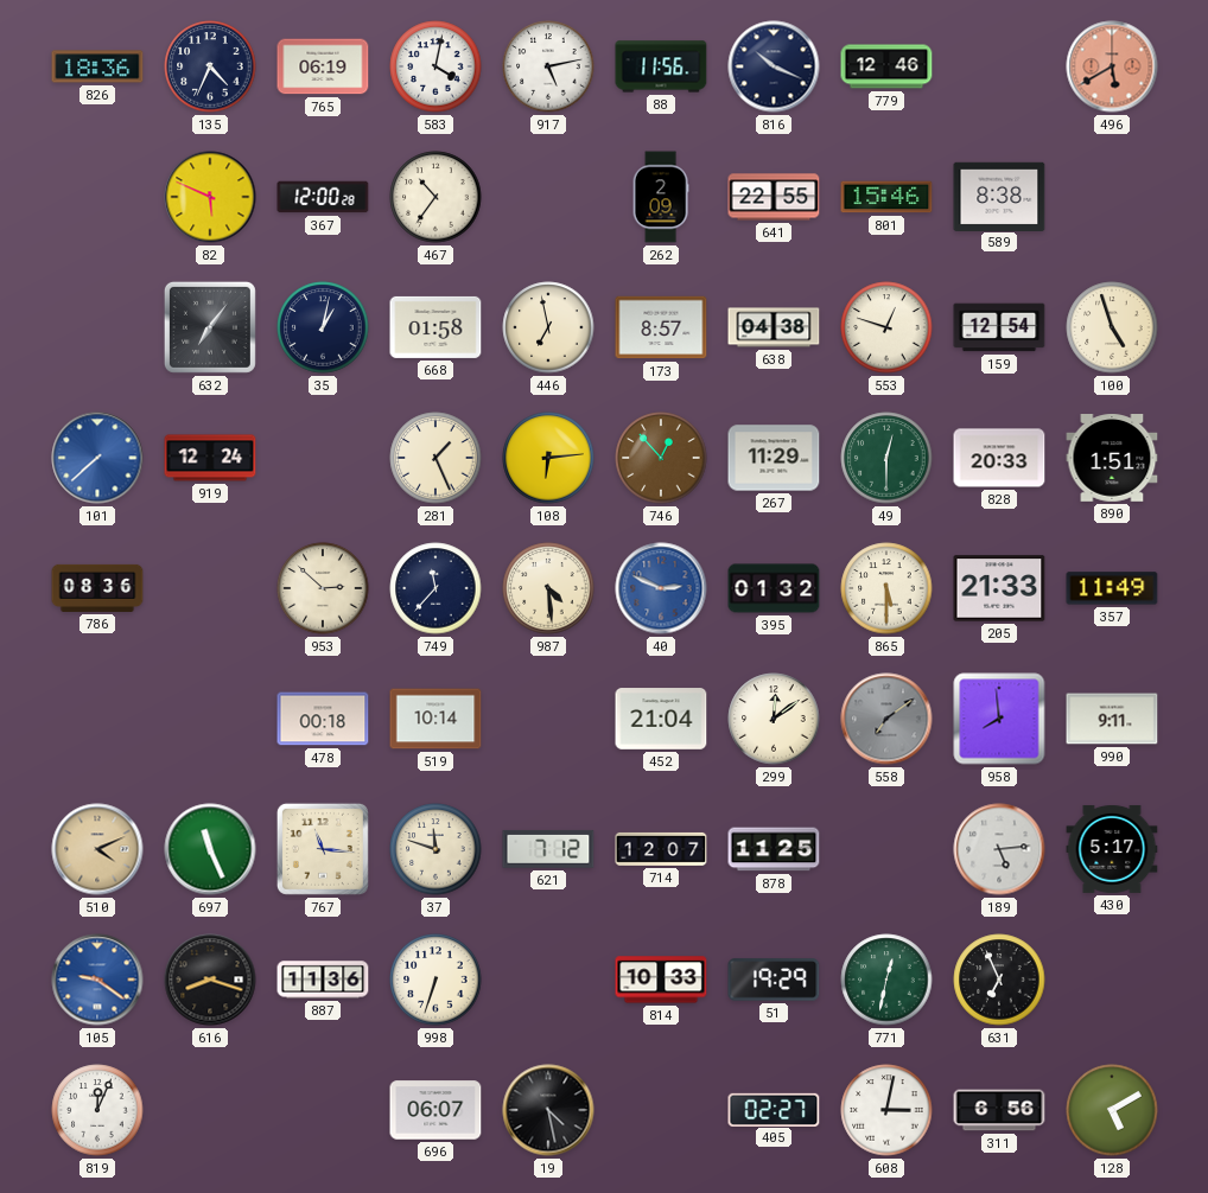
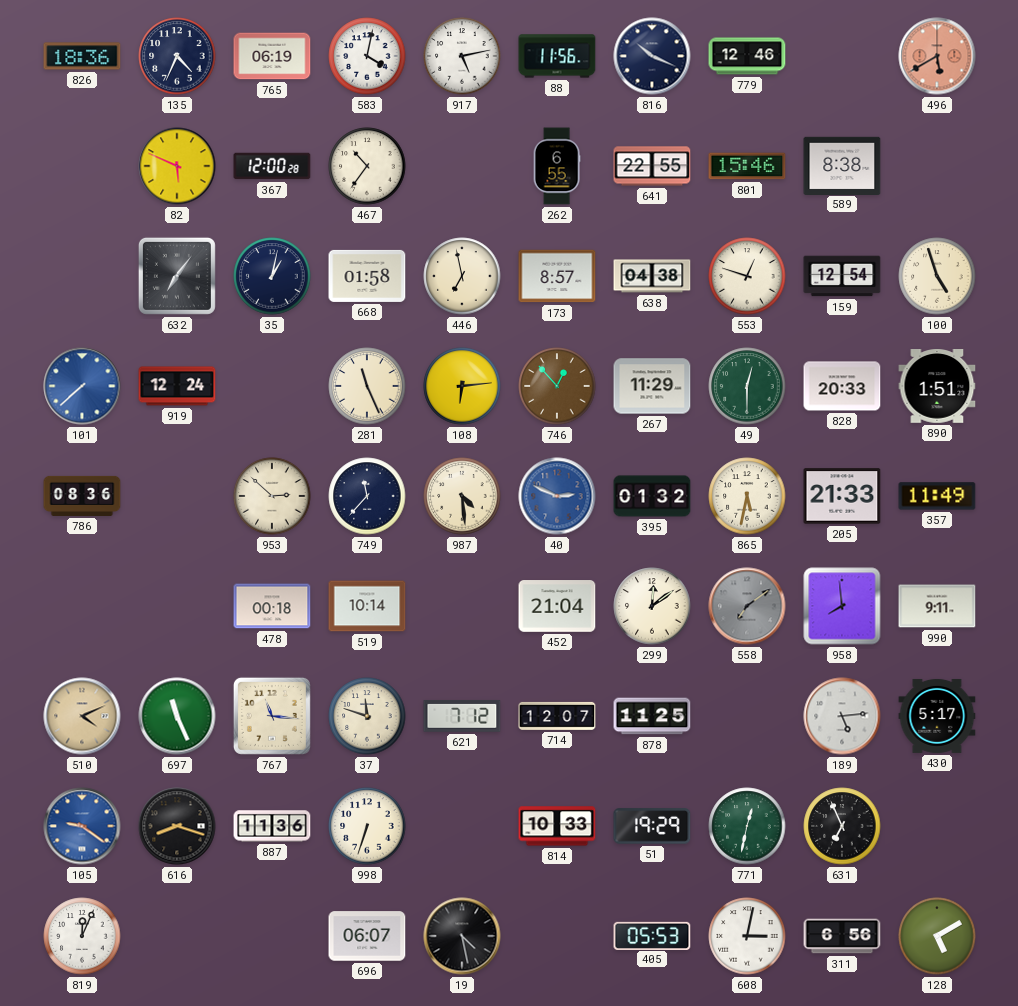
262: 2:09 -> 6:55 (557, 166)
281: 1:26 -> 11:26 (367, 386)
865: 5:30 -> 5:32 (747, 496)
405: 02:27 -> 05:53 (652, 935)
